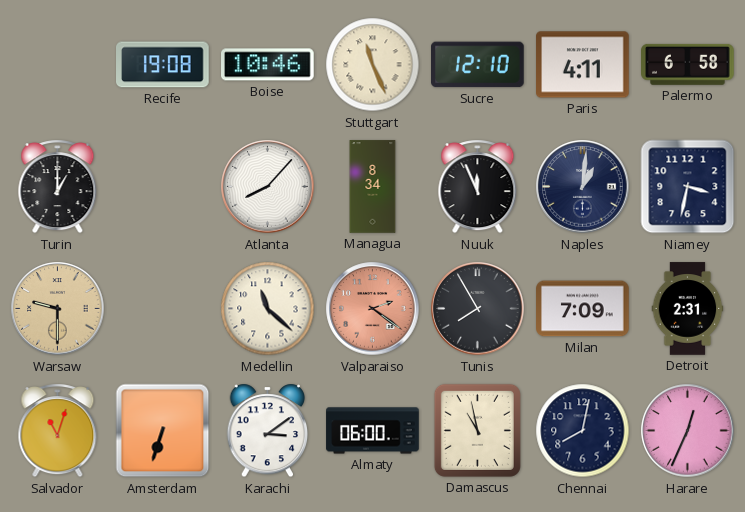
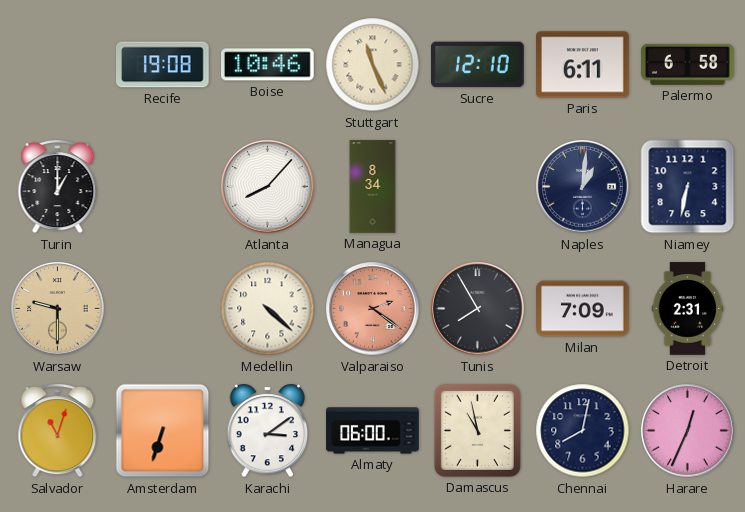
Paris: 4:11 -> 6:11 (583, 65)
Nuuk: 11:56 -> none (478, 187)
Niamey: 3:32 -> 6:32 (688, 187)
Medellin: 11:22 -> 4:22 (268, 309)
